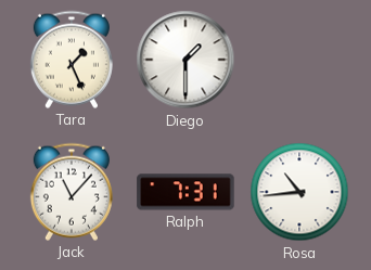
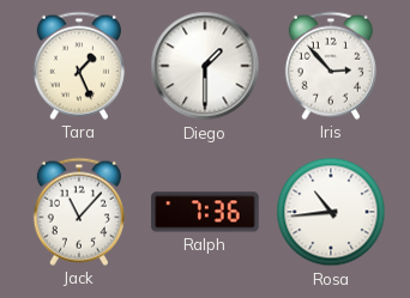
Iris: none -> 2:53 (331, 66)
Ralph: 7:31 -> 7:36 (205, 212)
